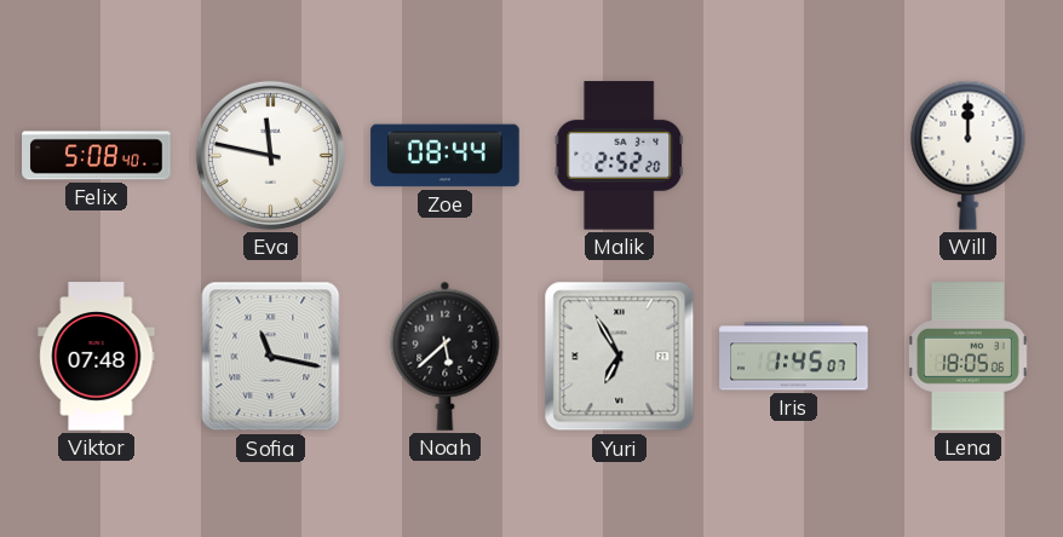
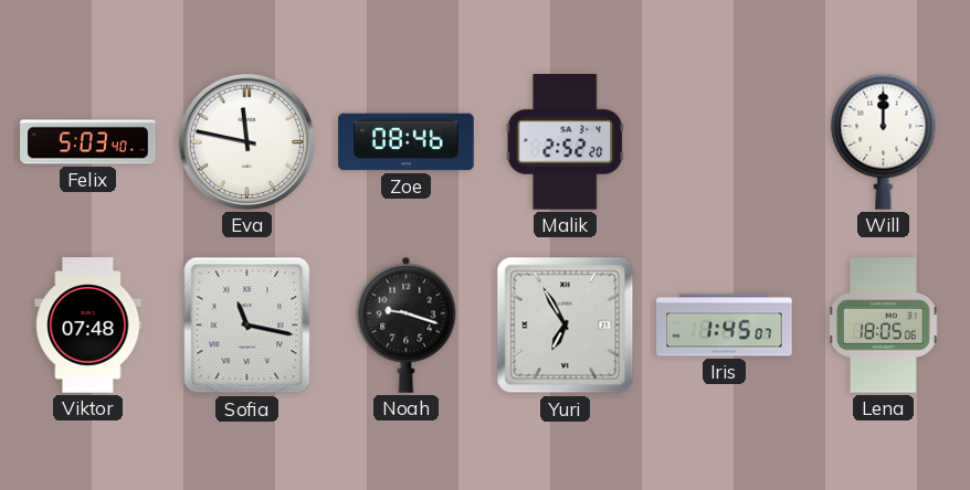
Felix: 5:08 -> 5:03 (88, 142)
Zoe: 08:44 -> 08:46 (407, 142)
Noah: 5:38 -> 9:18 (407, 324)
